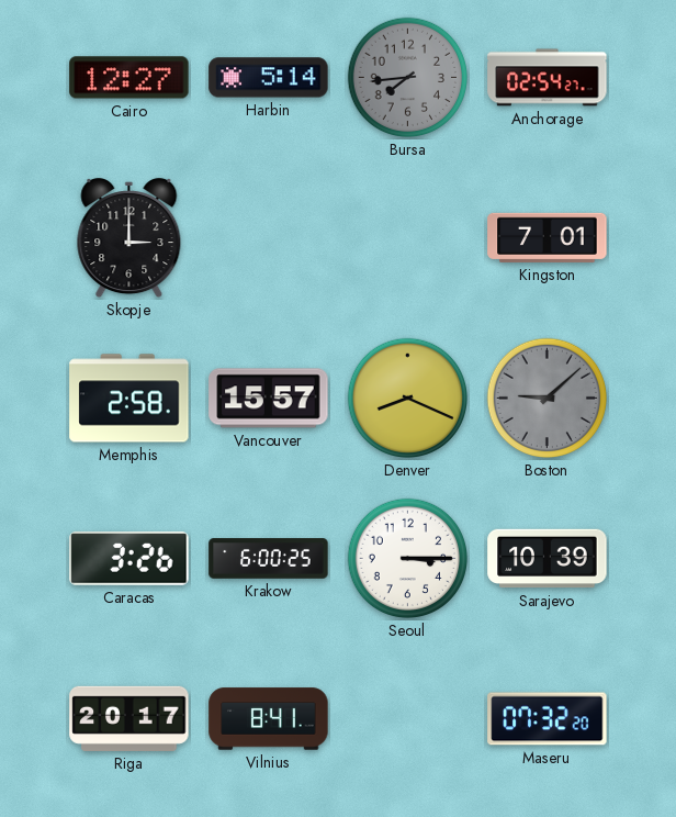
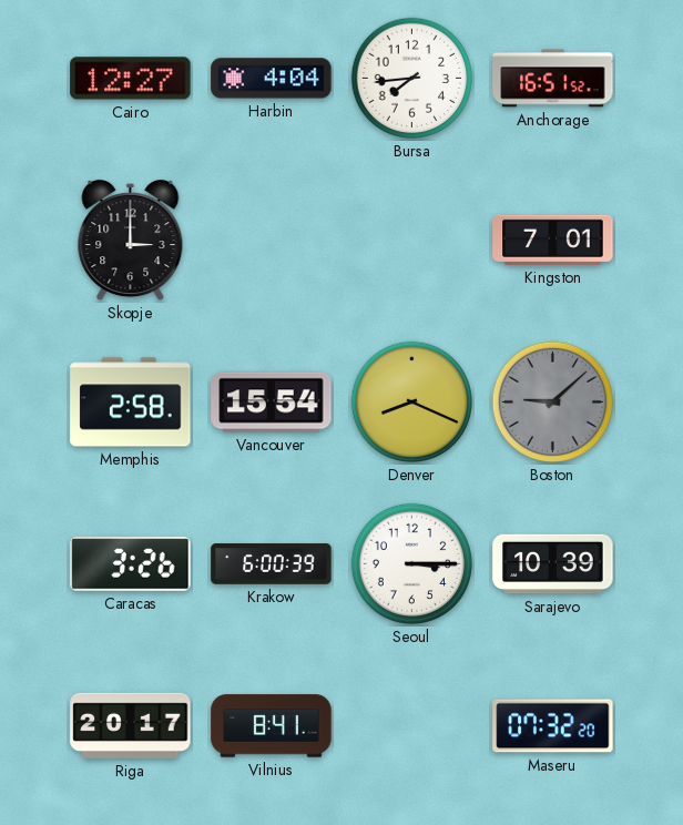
Harbin: 5:14 -> 4:04 (272, 79)
Bursa dial: grey -> white (411, 79)
Anchorage: 02:54 -> 16:51 (553, 79)
Vancouver: 15:57 -> 15:54 (272, 403)
Krakow: 6:00:25 -> 6:00:39 (272, 564)
